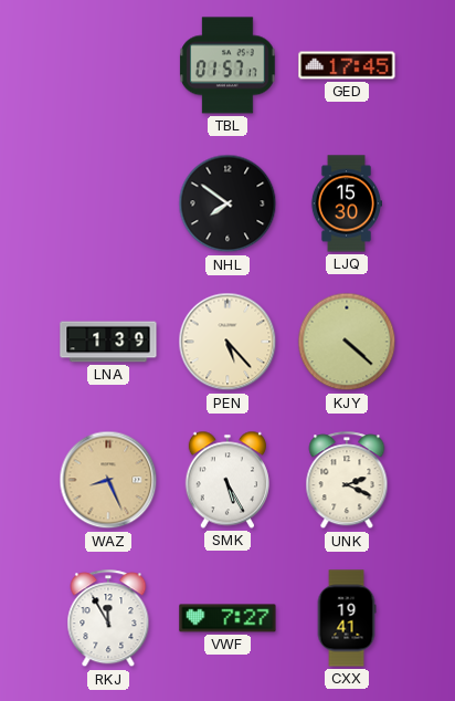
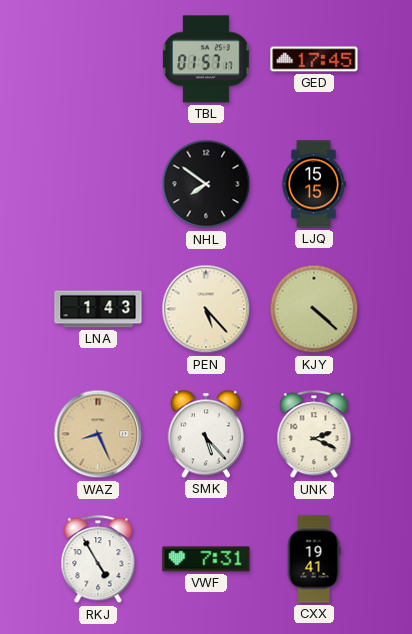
LJQ: 15:30 -> 15:15 (313, 184)
LNA: 1:39 -> 1:43 (98, 309)
SMK: 5:25 -> 5:23 (206, 434)
RKJ: 11:55 -> 4:55 (98, 560)
VWF: 7:27 -> 7:31 (206, 559)
